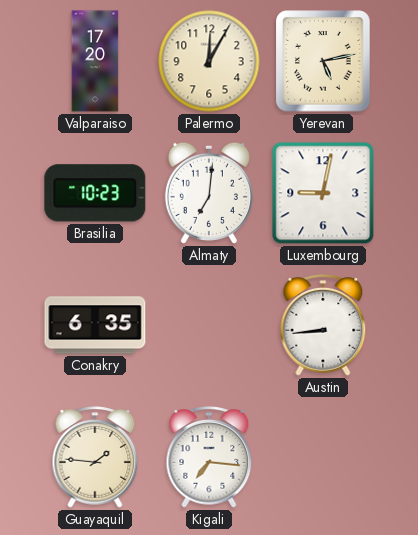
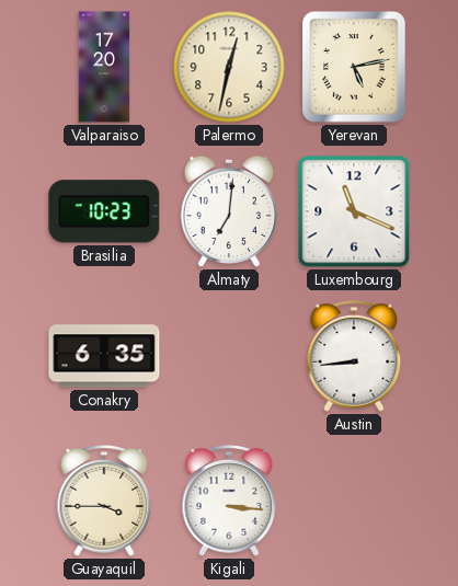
Palermo: 12:05 -> 12:32 (229, 67)
Luxembourg: 9:02 -> 11:19 (354, 211)
Guayaquil: 1:46 -> 3:45 (104, 501)
Kigali: 7:16 -> 3:16 (229, 501)
